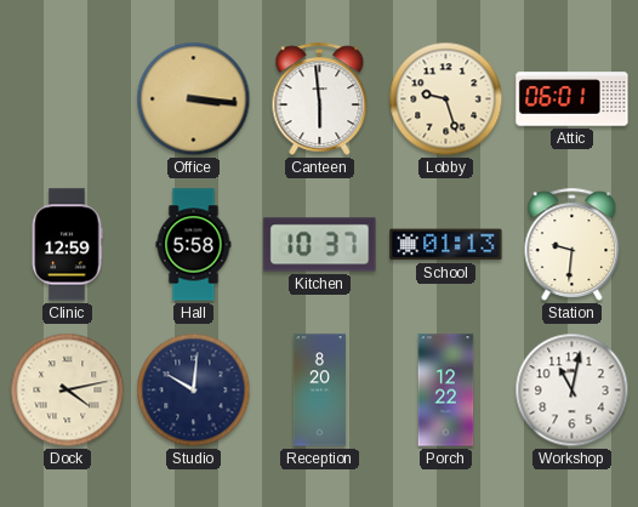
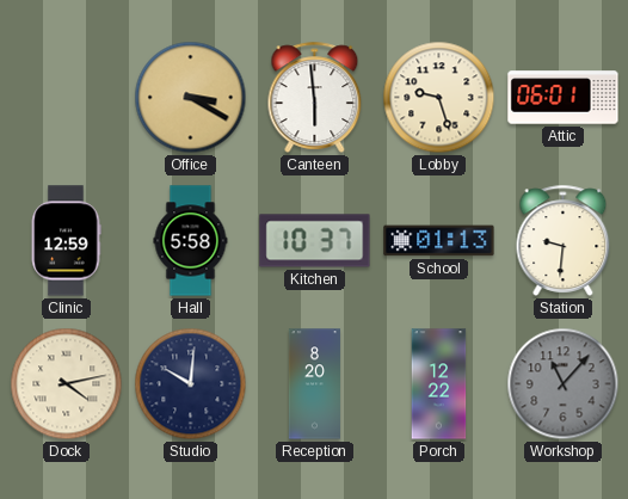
Office: 3:16 -> 3:20 (191, 98)
Workshop: 11:02 -> 11:07 (564, 384)
Workshop dial: white -> grey (564, 384)
